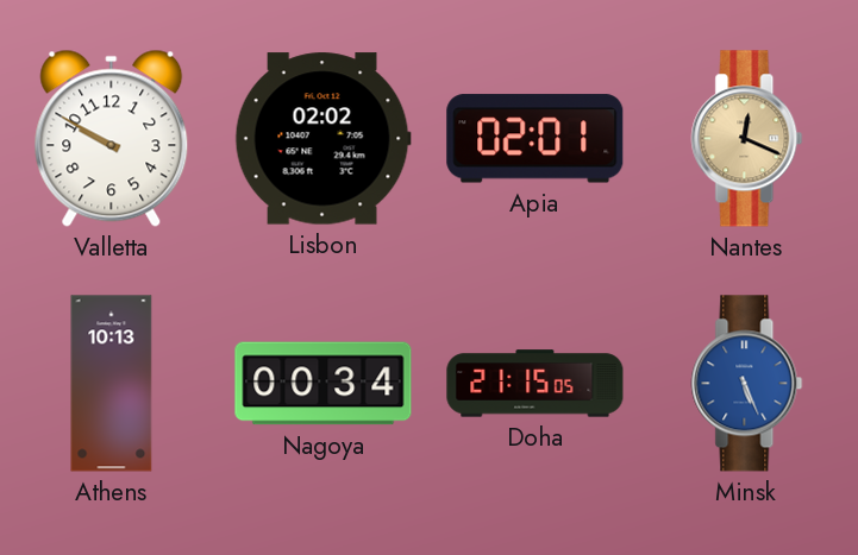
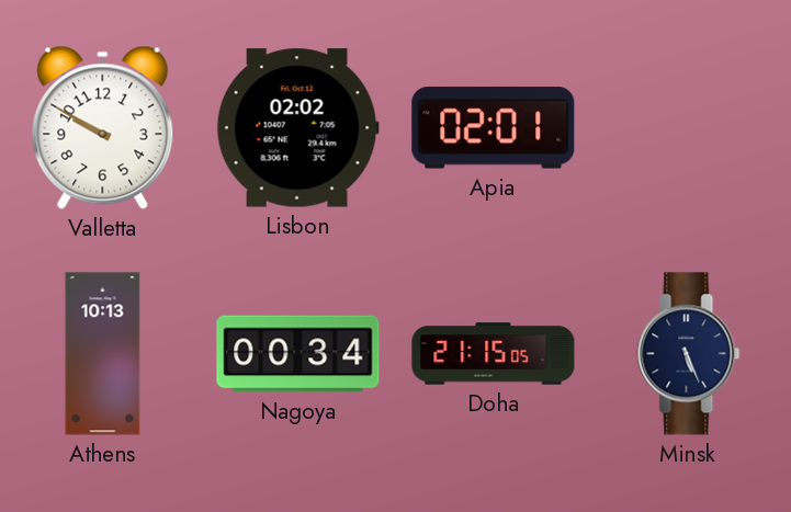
Nantes: 12:19 -> none (747, 139)
Minsk dial: blue -> navy (689, 354)
